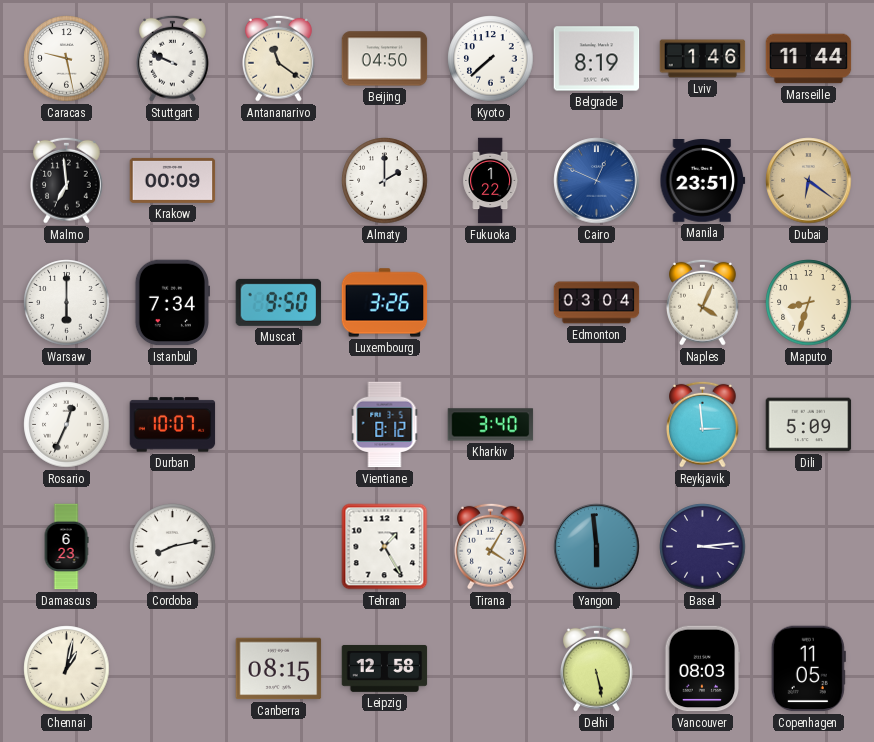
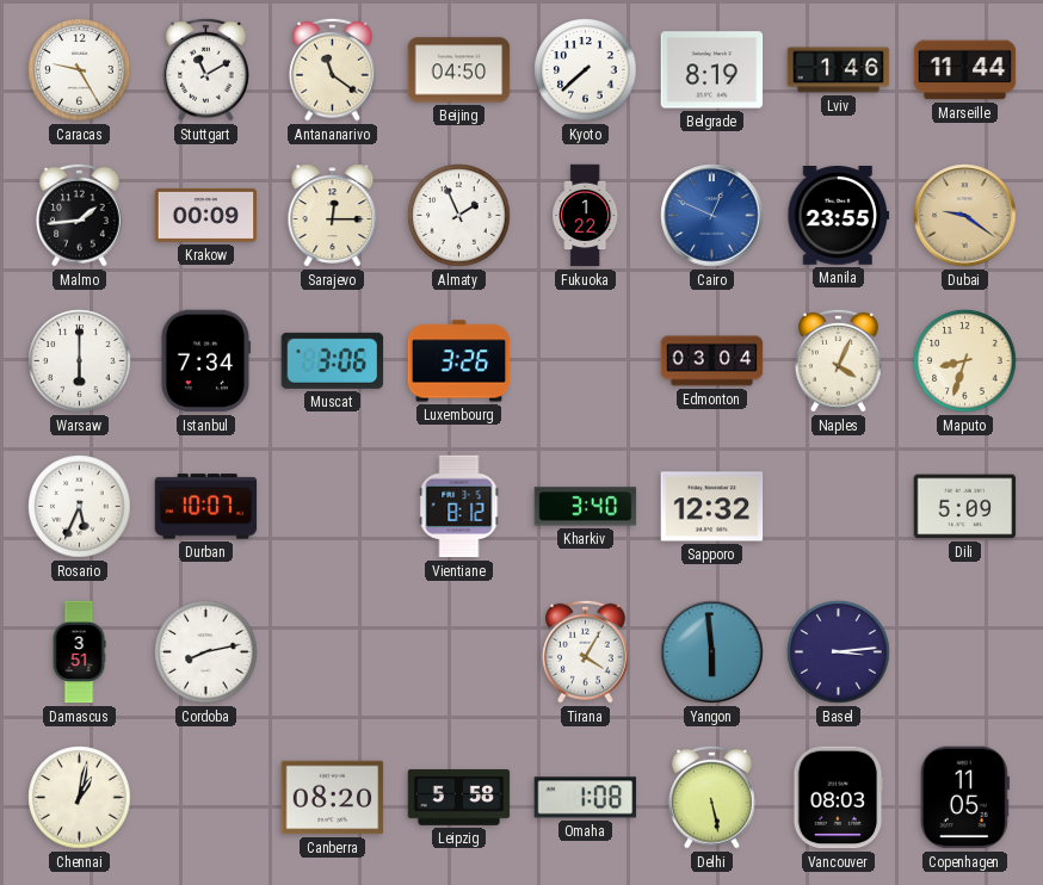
Caracas: 9:28 -> 9:25 (80, 70)
Stuttgart: 9:49 -> 11:10 (206, 69)
Malmo: 6:59 -> 1:44 (80, 215)
Sarajevo: none -> 12:15 (333, 216)
Almaty: 2:00 -> 1:56 (459, 216)
Manila: 23:51 -> 23:55 (839, 216)
Dubai: 6:21 -> 9:21 (965, 216)
Muscat: 9:50 -> 3:06 (333, 360)
Rosario: 12:34 -> 5:34 (80, 507)
Sapporo: none -> 12:32 (712, 507)
Reykjavik: 2:59 -> none (703, 424)
Damascus: 6:23 -> 3:51 (79, 652)
Tehran: 1:25 -> none (385, 547)
Canberra: 08:15 -> 08:20 (333, 798)
Leipzig: 12:58 -> 5:58 (459, 797)
Omaha: none -> 1:08 (586, 798)
